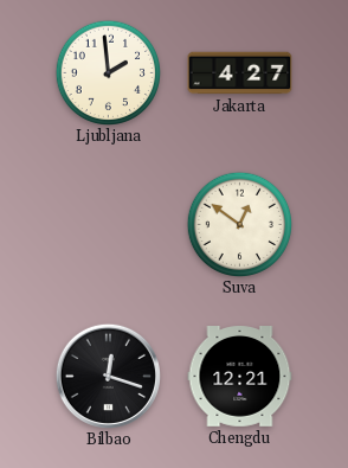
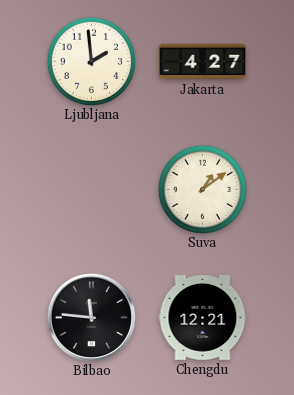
Suva: 12:51 -> 1:09 (202, 189)
Bilbao: 12:18 -> 11:46 (91, 317)
